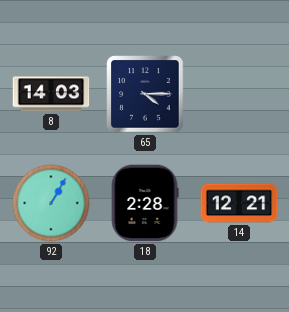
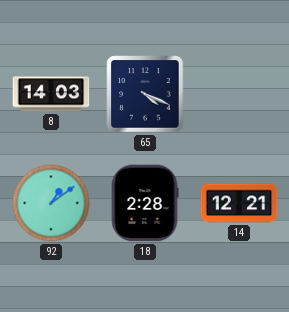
65: 4:15 -> 4:19 (145, 94)
92: 1:05 -> 1:09 (51, 203)
